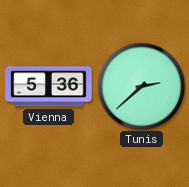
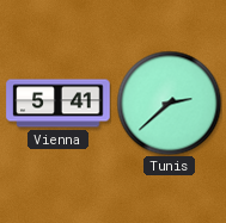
Vienna: 5:36 -> 5:41 (59, 104)
